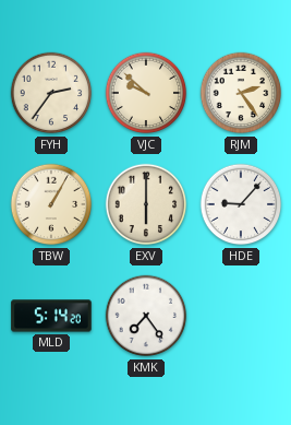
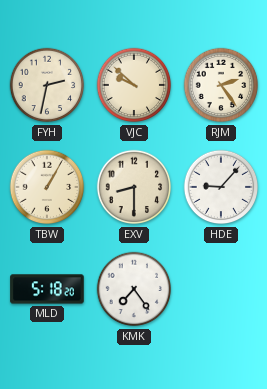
FYH: 2:36 -> 2:32 (47, 85)
EXV: 6:00 -> 8:30 (134, 187)
MLD: 5:14 -> 5:18 (47, 289)
